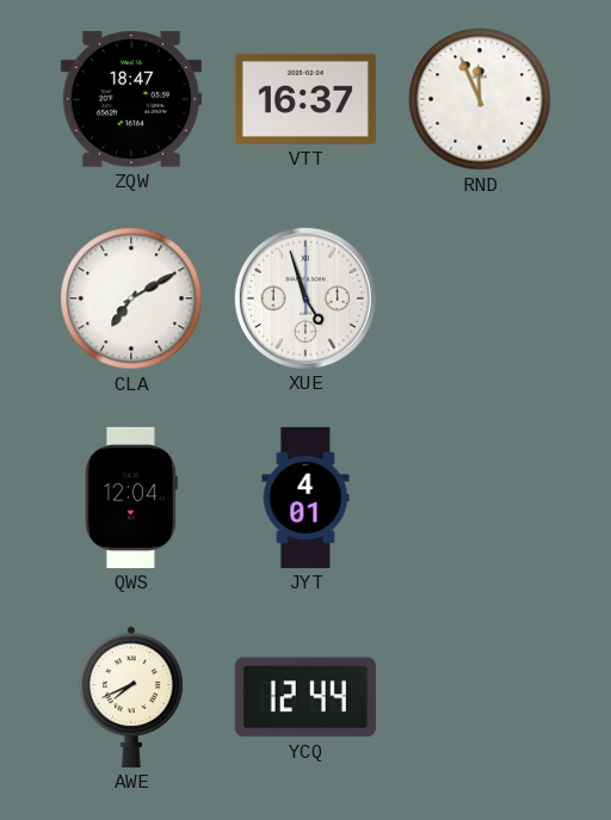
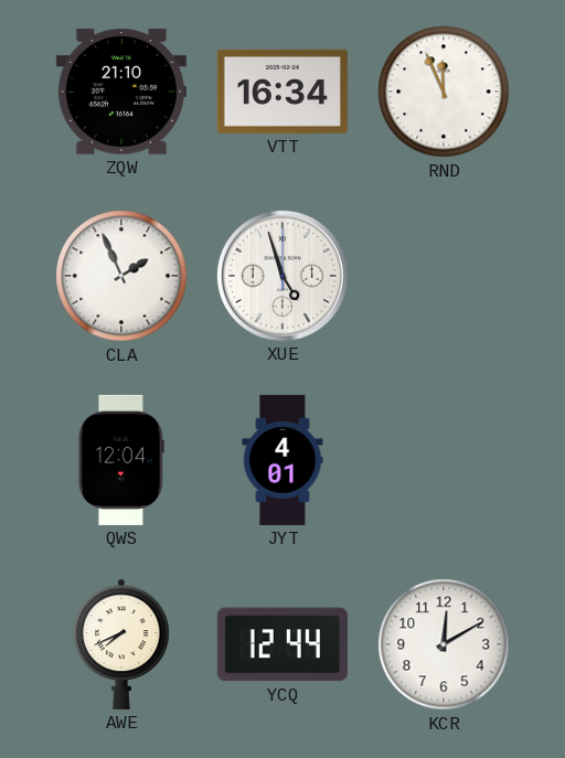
ZQW: 18:47 -> 21:10 (121, 92)
VTT: 16:37 -> 16:34 (282, 92)
CLA: 7:10 -> 1:56 (121, 276)
KCR: none -> 12:10 (444, 644)
